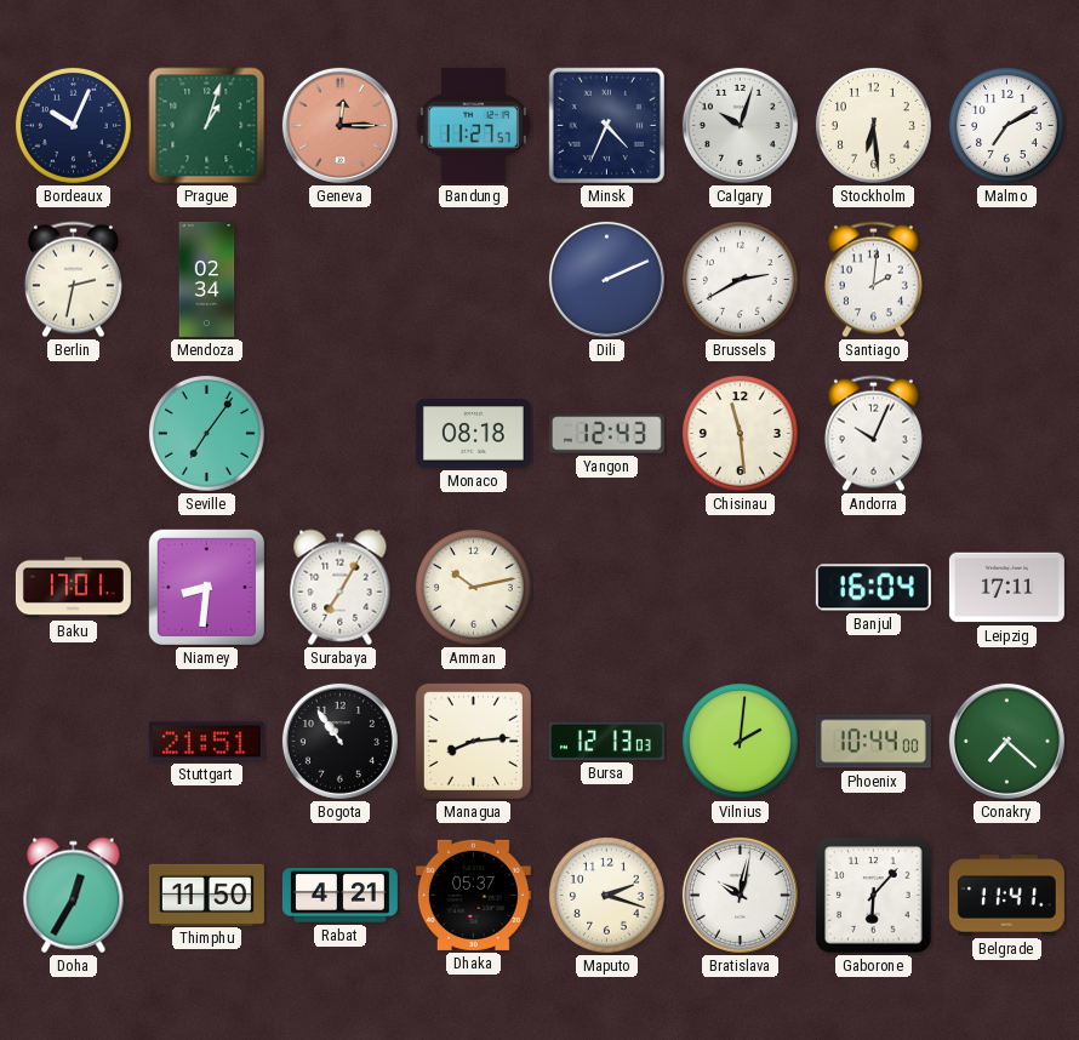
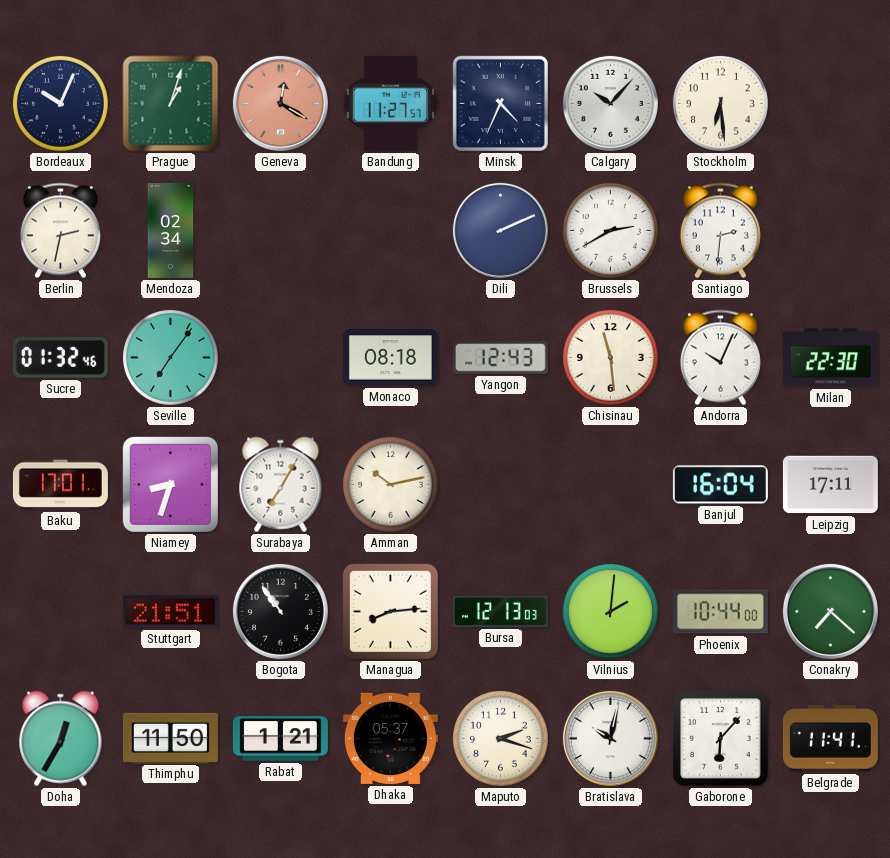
Geneva: 12:15 -> 12:20 (280, 103)
Calgary: 10:03 -> 10:07 (610, 103)
Malmo: 7:10 -> none (1007, 126)
Santiago: 2:01 -> 2:31 (720, 231)
Sucre: none -> 01:32 (60, 357)
Milan: none -> 22:30 (830, 358)
Niamey: 8:31 -> 8:33 (170, 484)
Rabat: 4:21 -> 1:21 (280, 739)
